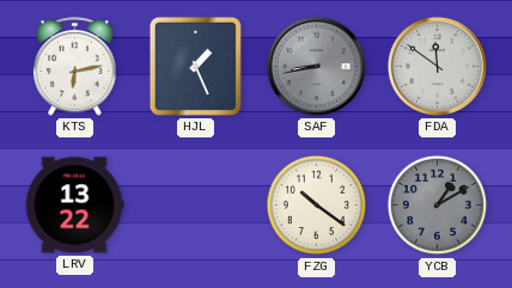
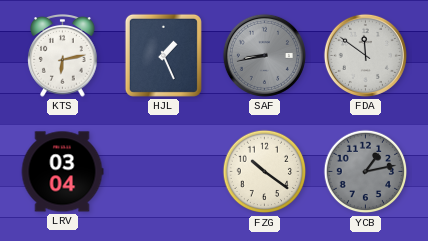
LRV: 13:22 -> 03:04 (62, 172)
YCB: 1:10 -> 1:13 (366, 172)
